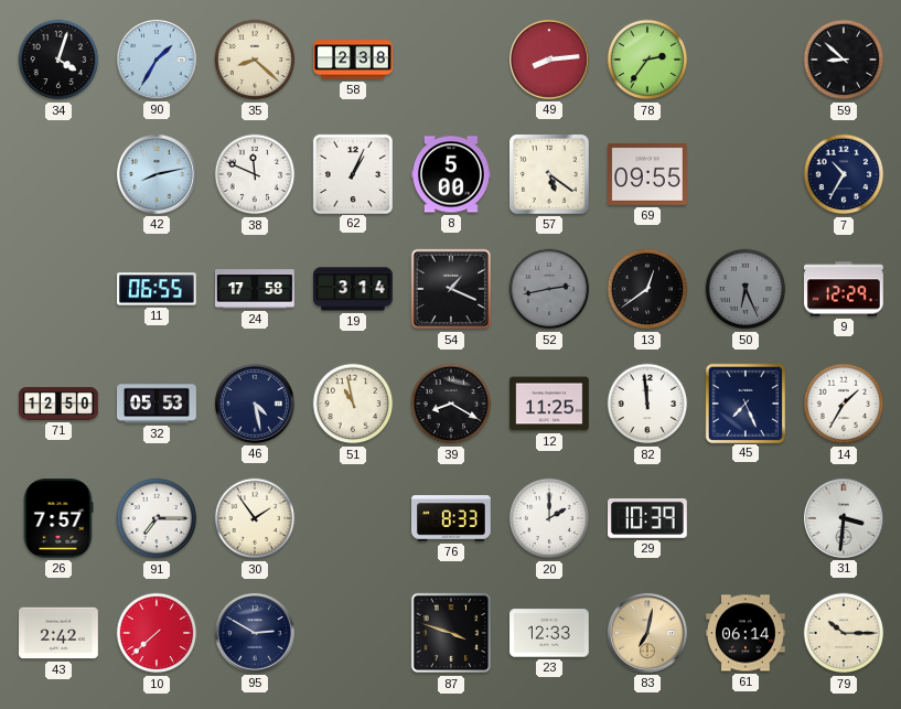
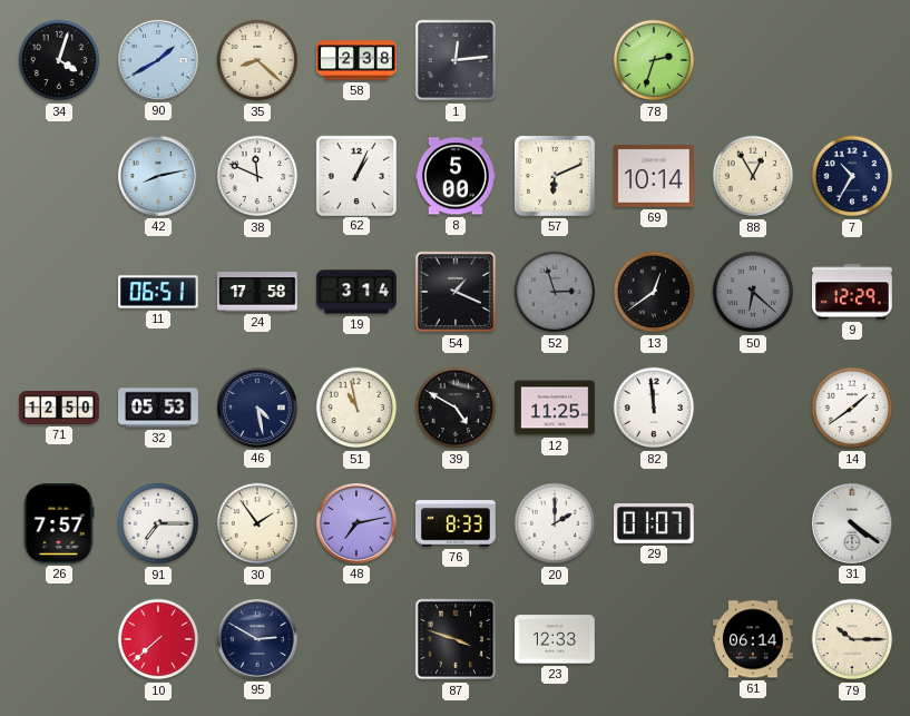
90: 1:35 -> 1:40 (158, 60)
1: none -> 12:14 (456, 60)
49: 8:14 -> none (549, 60)
78: 2:36 -> 2:33 (654, 60)
59: 8:52 -> none (844, 60)
57: 5:21 -> 6:11 (556, 177)
69: 09:55 -> 10:14 (655, 176)
88: none -> 12:55 (753, 176)
11: 06:55 -> 06:51 (159, 292)
52: 2:43 -> 2:57 (555, 292)
50: 6:26 -> 6:22 (753, 292)
39: 8:20 -> 4:50 (456, 408)
45: 7:26 -> none (744, 402)
14: 1:35 -> 1:39 (852, 408)
48: none -> 7:13 (356, 523)
29: 10:39 -> 01:07 (655, 524)
31: 3:31 -> 4:21 (852, 523)
43: 2:42 -> none (60, 633)
83: 7:02 -> none (647, 633)
